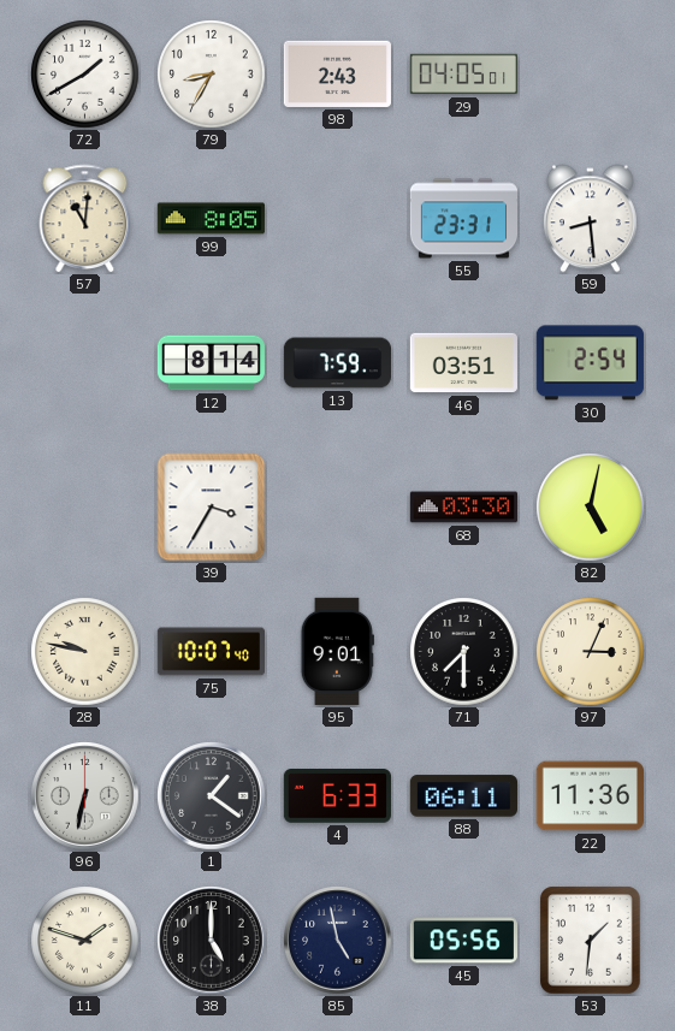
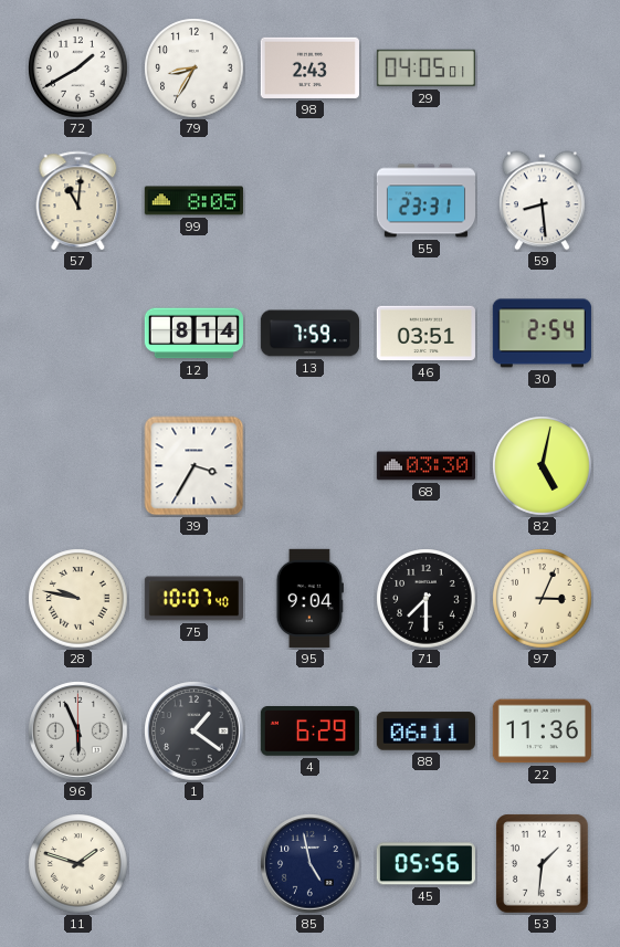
95: 9:01 -> 9:04 (309, 598)
96: 6:32 -> 5:56 (78, 732)
4: 6:33 -> 6:29 (309, 732)
38: 5:00 -> none (212, 941)
